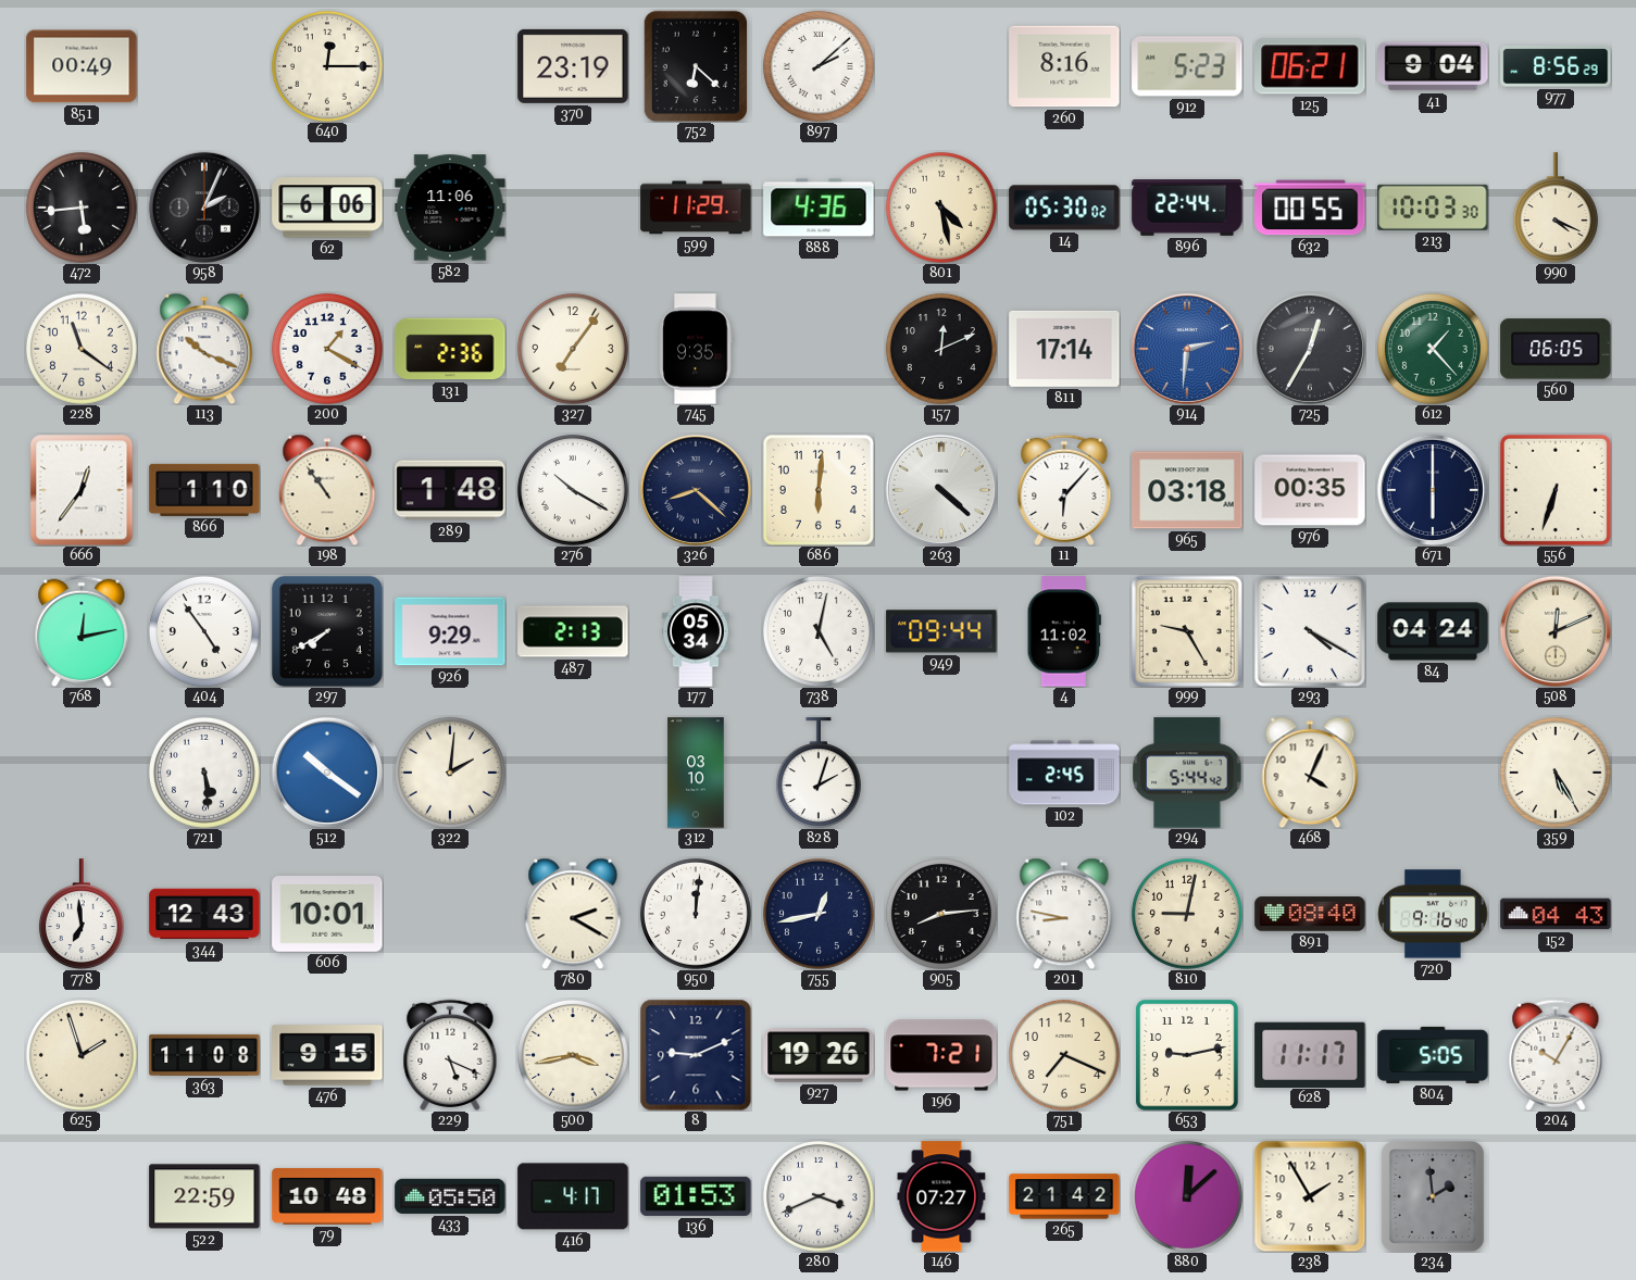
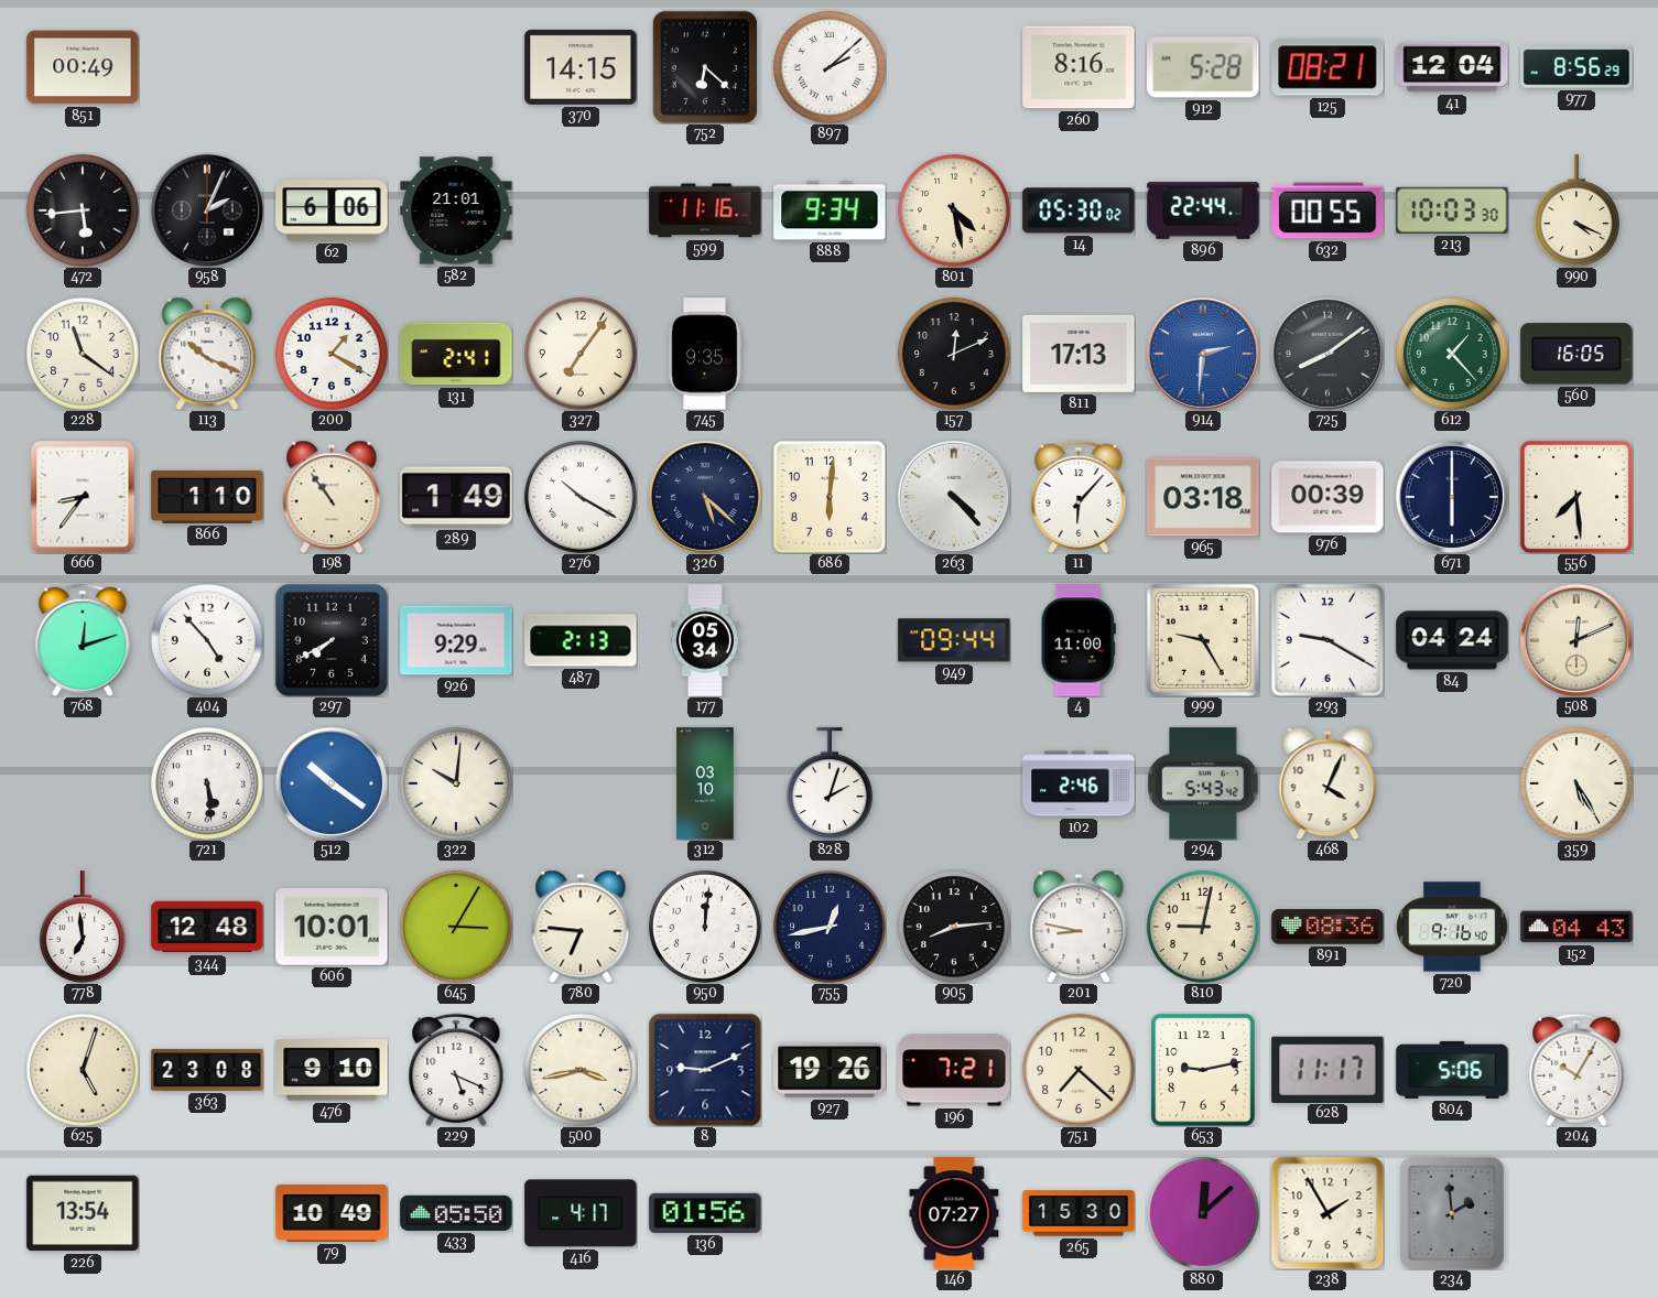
640: 12:15 -> none (327, 66)
370: 23:19 -> 14:15 (581, 67)
912: 5:23 -> 5:28 (1203, 67)
125: 06:21 -> 08:21 (1328, 67)
41: 9:04 -> 12:04 (1452, 67)
582: 11:06 -> 21:01 (456, 210)
599: 11:29 -> 11:16 (705, 210)
888: 4:36 -> 9:34 (830, 210)
131: 2:36 -> 2:41 (456, 354)
811: 17:14 -> 17:13 (1079, 354)
725: 12:35 -> 8:09 (1328, 354)
560: 06:05 -> 16:05 (1576, 354)
666: 12:36 -> 8:36 (83, 497)
289: 1:48 -> 1:49 (456, 497)
326: 8:22 -> 5:22 (705, 497)
263: 4:22 -> 4:23 (954, 497)
976: 00:35 -> 00:39 (1328, 497)
556: 6:33 -> 7:29 (1576, 497)
768: 12:13 -> 12:12 (83, 640)
404: 4:54 -> 4:53 (207, 640)
738: 5:02 -> none (819, 631)
4: 11:02 -> 11:00 (1079, 640)
293: 4:20 -> 9:20 (1328, 640)
322: 2:01 -> 10:01 (456, 783)
102: 2:45 -> 2:46 (1079, 783)
294: 5:44 -> 5:43 (1203, 783)
344: 12:43 -> 12:48 (207, 927)
645: none -> 3:05 (456, 927)
780: 2:20 -> 6:46 (581, 927)
891: 08:40 -> 08:36 (1328, 927)
625: 1:57 -> 5:03 (83, 1070)
363: 11:08 -> 23:08 (207, 1070)
476: 9:15 -> 9:10 (332, 1070)
751: 7:19 -> 7:22 (1079, 1070)
804: 5:05 -> 5:06 (1452, 1070)
226: none -> 13:54 (83, 1213)
522: 22:59 -> none (204, 1196)
79: 10:48 -> 10:49 (332, 1213)
136: 01:53 -> 01:56 (705, 1213)
280: 3:41 -> none (819, 1196)
265: 21:42 -> 15:30 (1079, 1213)
